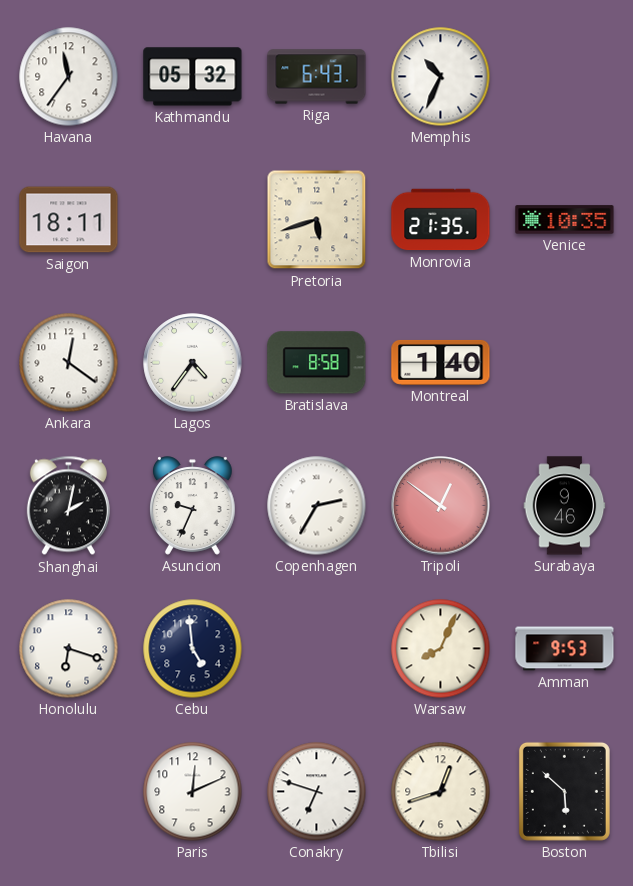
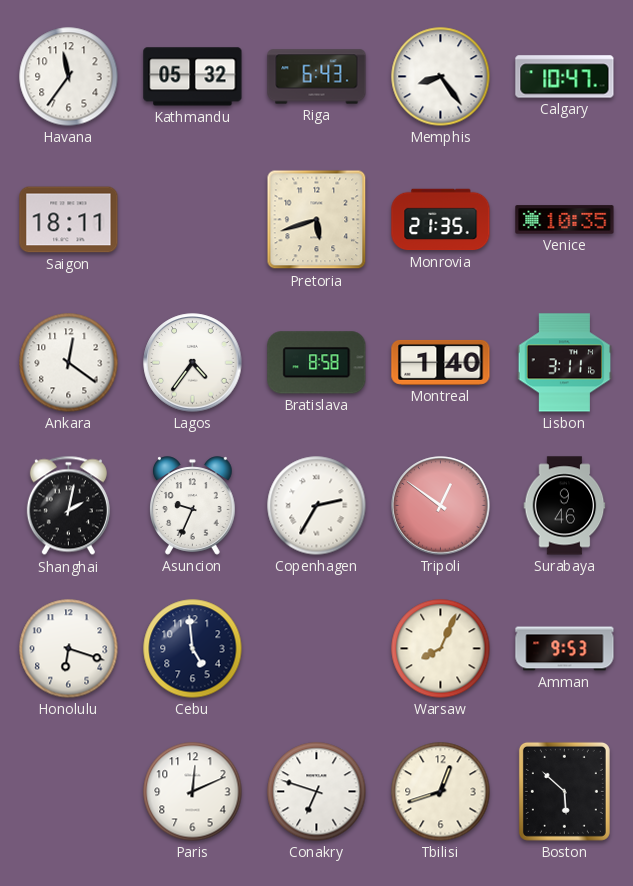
Memphis: 10:34 -> 8:24 (441, 77)
Calgary: none -> 10:47 (565, 77)
Lisbon: none -> 3:11 (565, 363)
